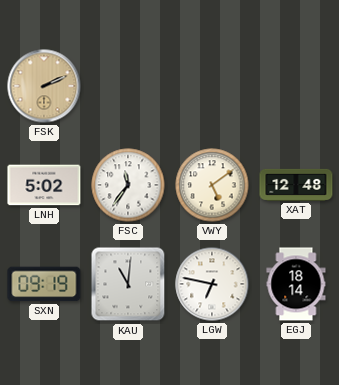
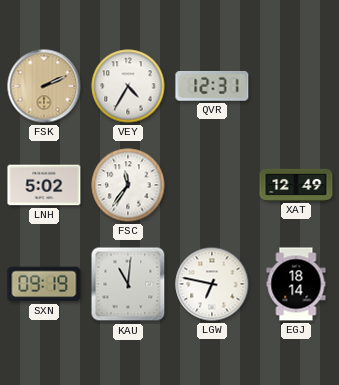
VEY: none -> 4:35 (128, 86)
QVR: none -> 12:31 (212, 86)
VWY: 5:09 -> none (212, 185)
XAT: 12:48 -> 12:49 (296, 185)
